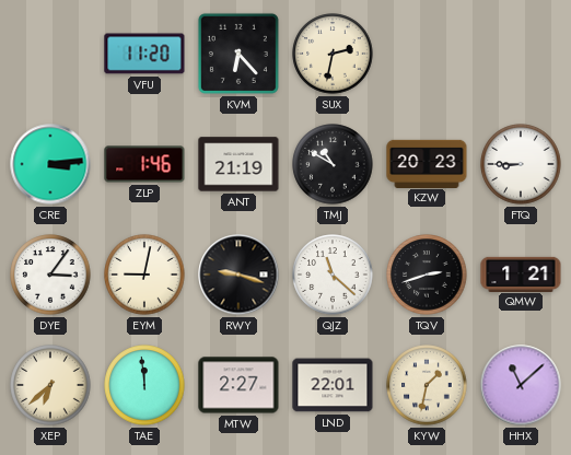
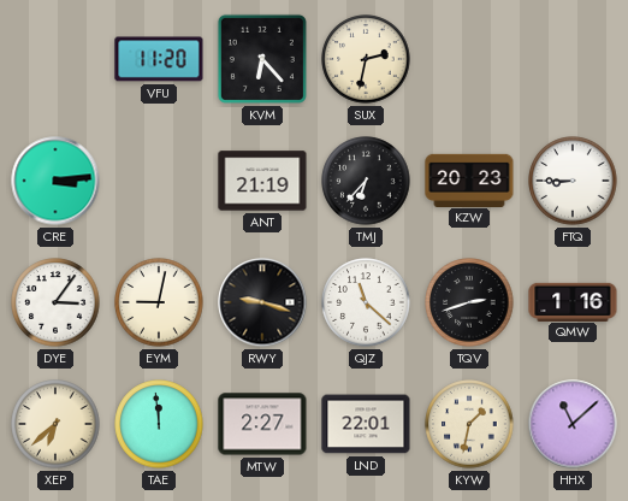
ZLP: 1:46 -> none (144, 164)
TMJ: 10:50 -> 6:37 (366, 181)
QMW: 1:21 -> 1:16 (573, 301)
